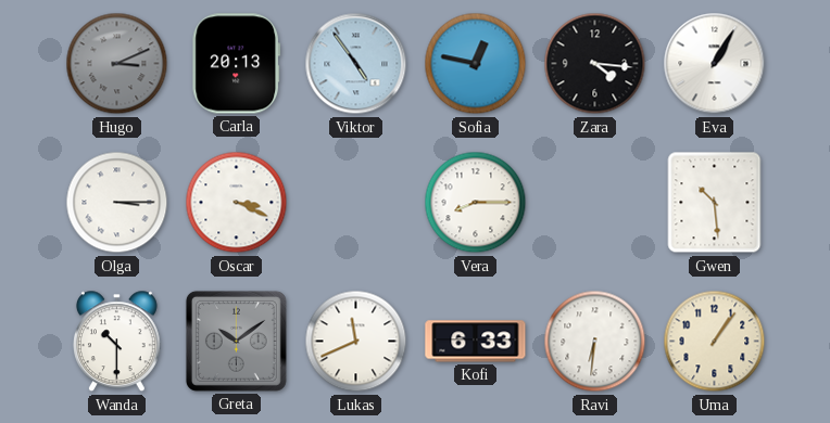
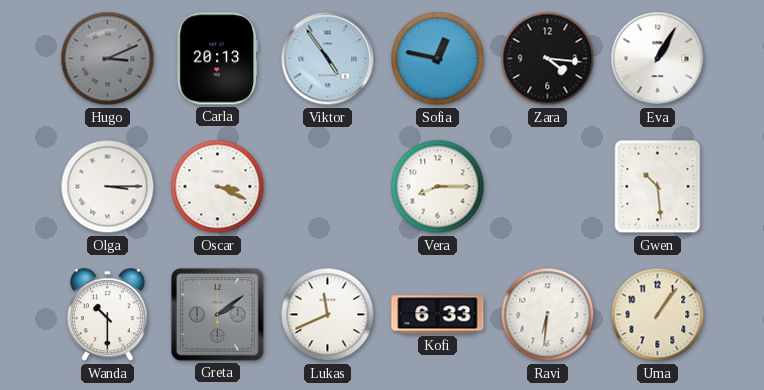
Greta: 10:09 -> 2:09 (217, 314)
